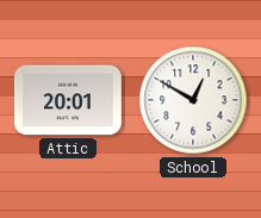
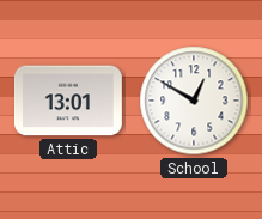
Attic: 20:01 -> 13:01 (68, 101)
